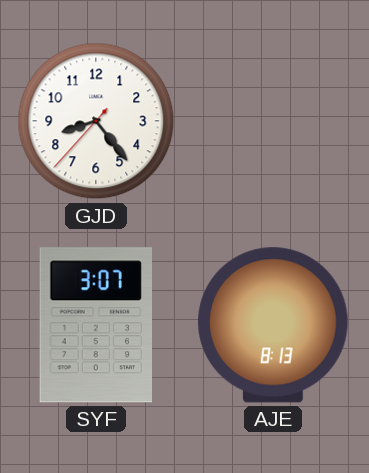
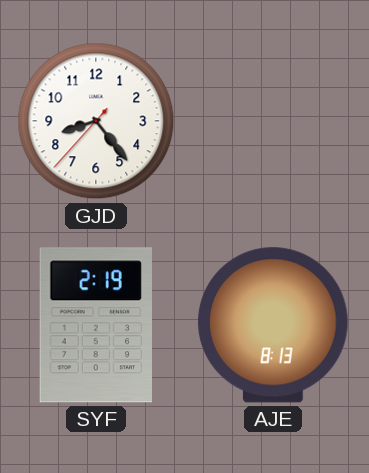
SYF: 3:07 -> 2:19 (95, 325)
